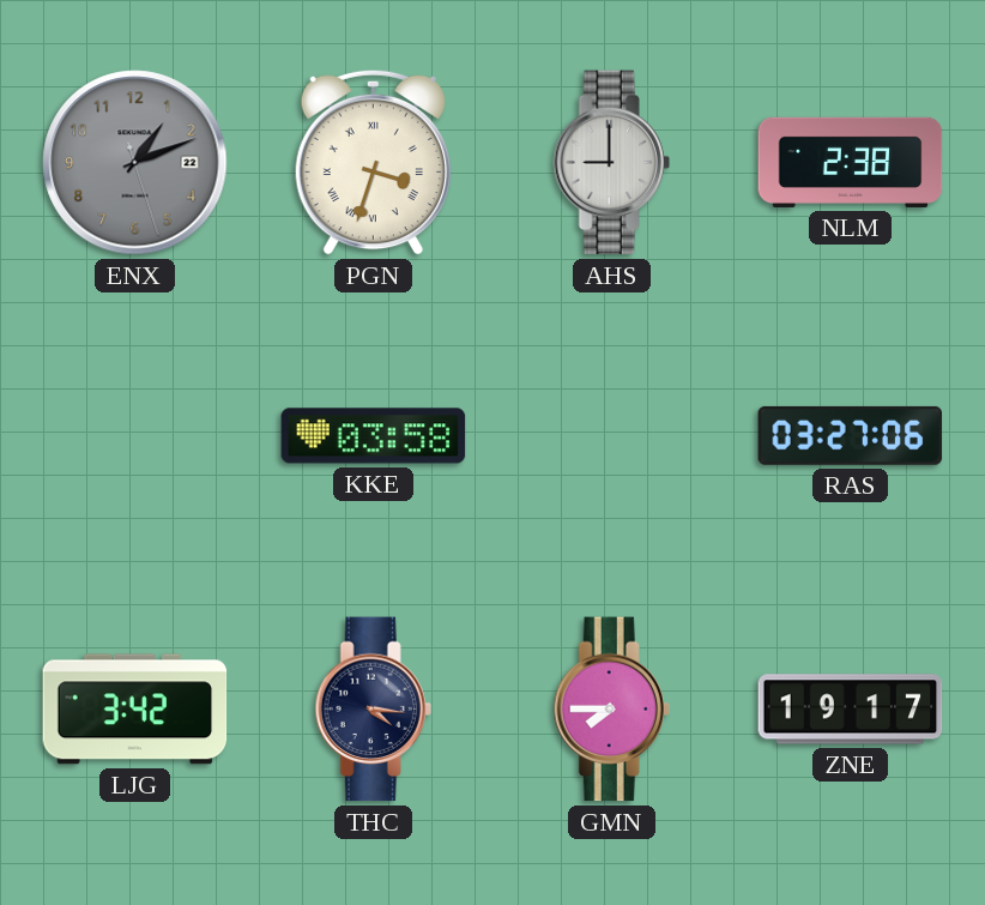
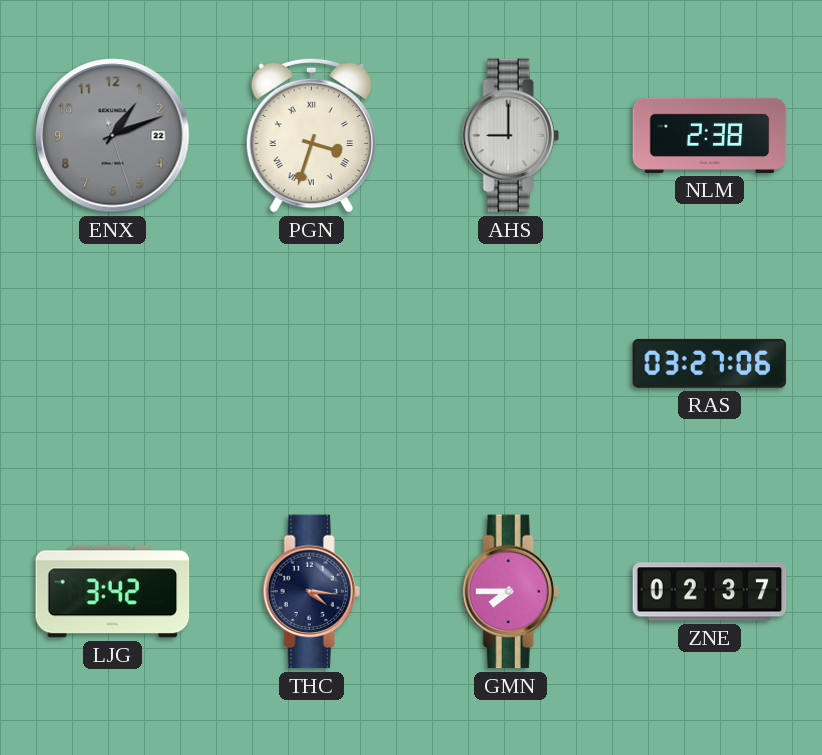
KKE: 03:58 -> none (374, 436)
ZNE: 19:17 -> 02:37 (710, 592)
